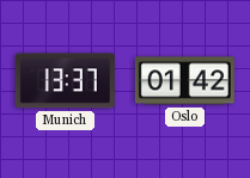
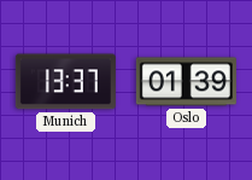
Oslo: 01:42 -> 01:39 (186, 82)
